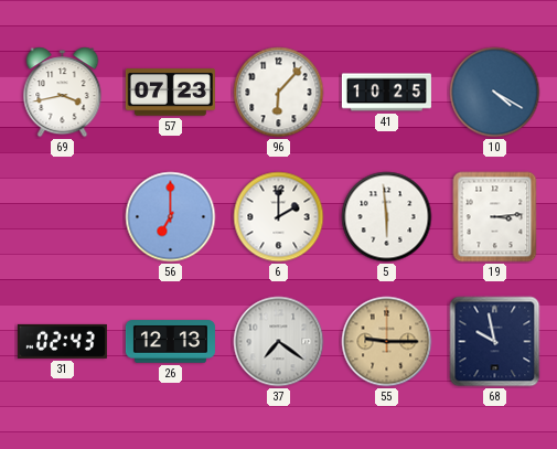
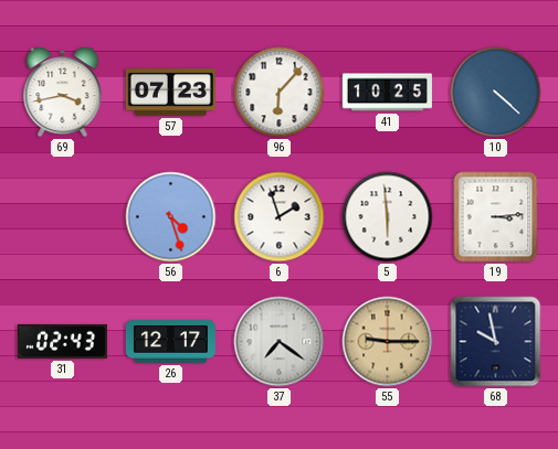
10: 4:20 -> 4:22 (496, 93)
56: 7:00 -> 4:27 (171, 217)
6: 2:00 -> 1:57 (280, 217)
26: 12:13 -> 12:17 (170, 342)
